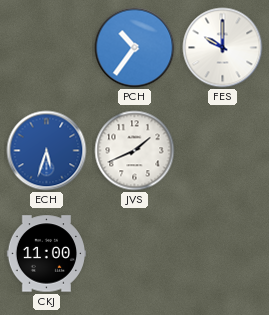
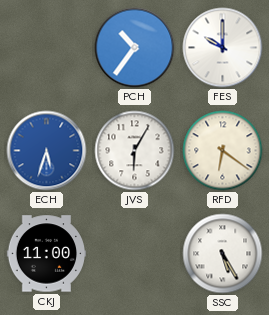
JVS: 1:41 -> 6:05 (135, 151)
RFD: none -> 6:21 (223, 151)
SSC: none -> 5:25 (223, 254)
